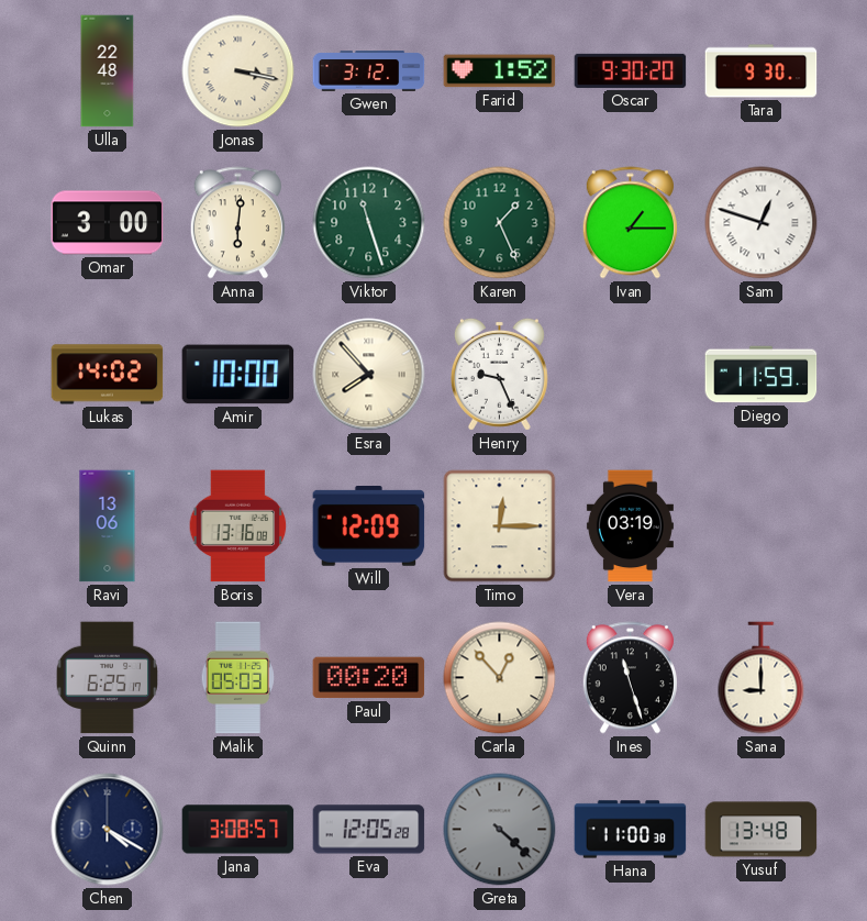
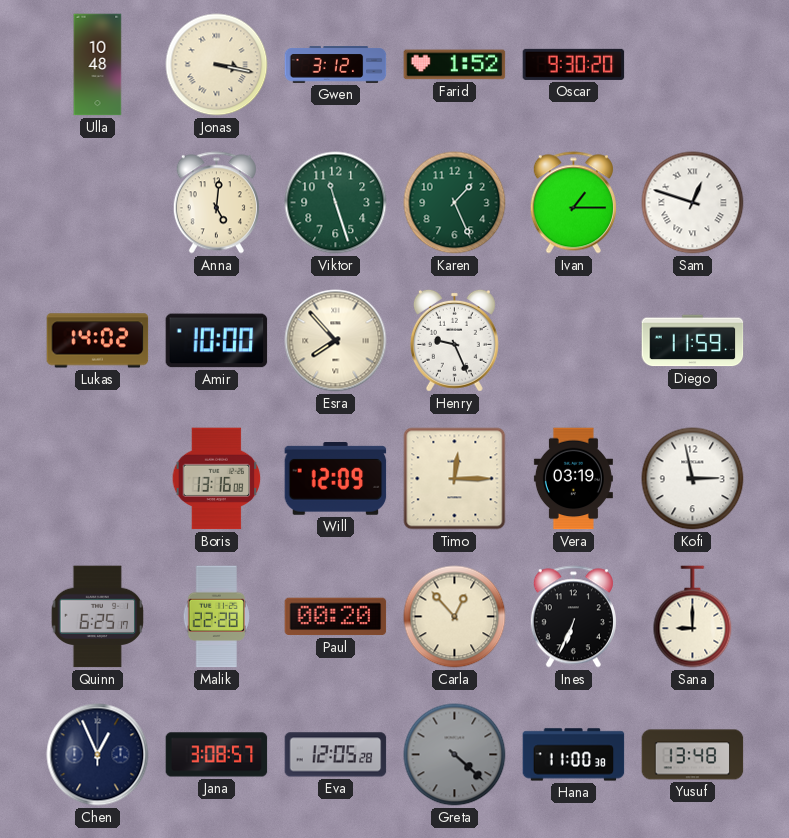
Ulla: 22:48 -> 10:48 (98, 65)
Tara: 9:30 -> none (762, 71)
Omar: 3:00 -> none (108, 223)
Anna: 6:01 -> 5:01 (216, 203)
Ravi: 13:06 -> none (108, 526)
Kofi: none -> 2:58 (693, 479)
Malik: 05:03 -> 22:28 (216, 617)
Ines: 11:27 -> 6:34 (573, 617)
Chen: 4:20 -> 12:56 (98, 755)
